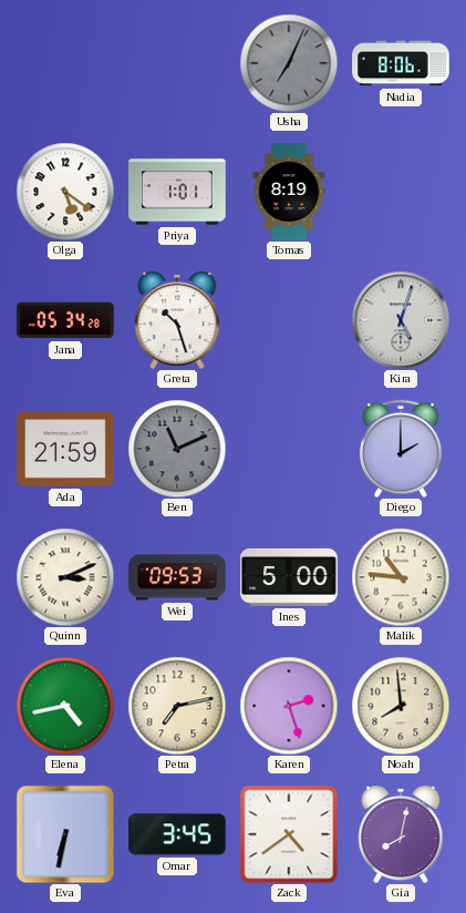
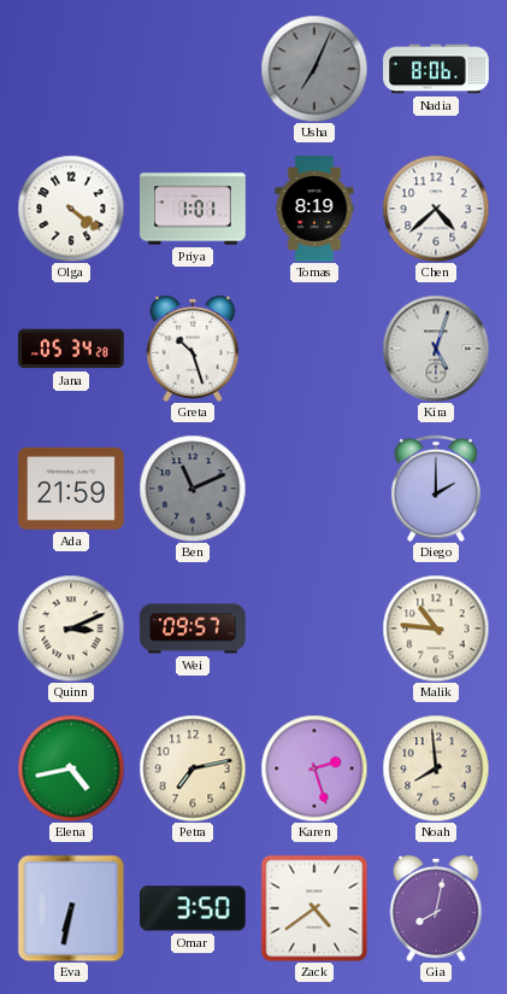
Olga: 5:21 -> 4:21 (71, 209)
Chen: none -> 4:38 (436, 209)
Wei: 09:53 -> 09:57 (193, 628)
Ines: 5:00 -> none (289, 577)
Omar: 3:45 -> 3:50 (193, 908)
